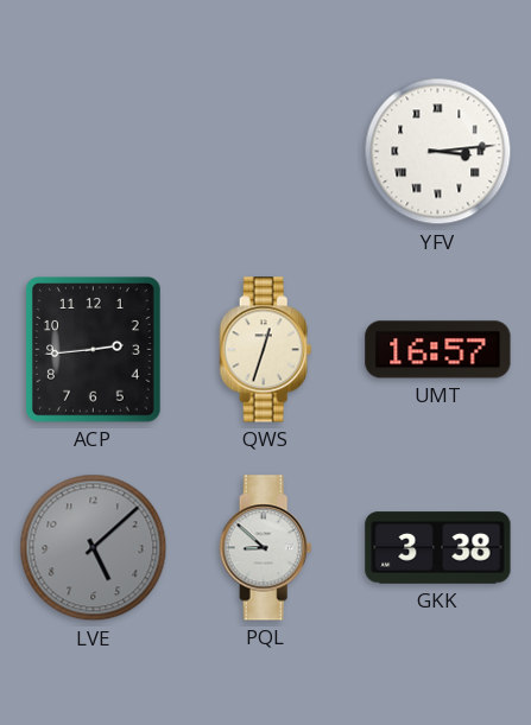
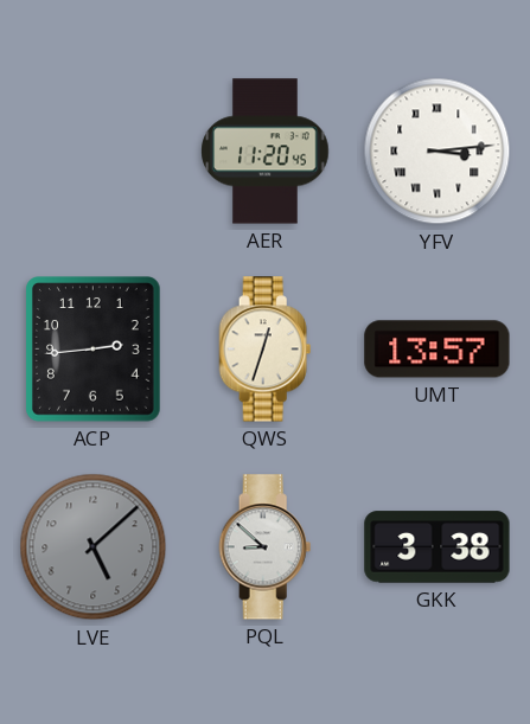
AER: none -> 11:20 (266, 152)
UMT: 16:57 -> 13:57 (438, 350)
